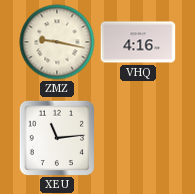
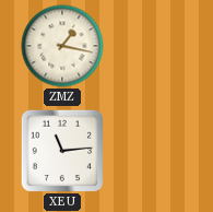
ZMZ: 9:17 -> 1:17 (62, 46)
VHQ: 4:16 -> none (138, 42)
